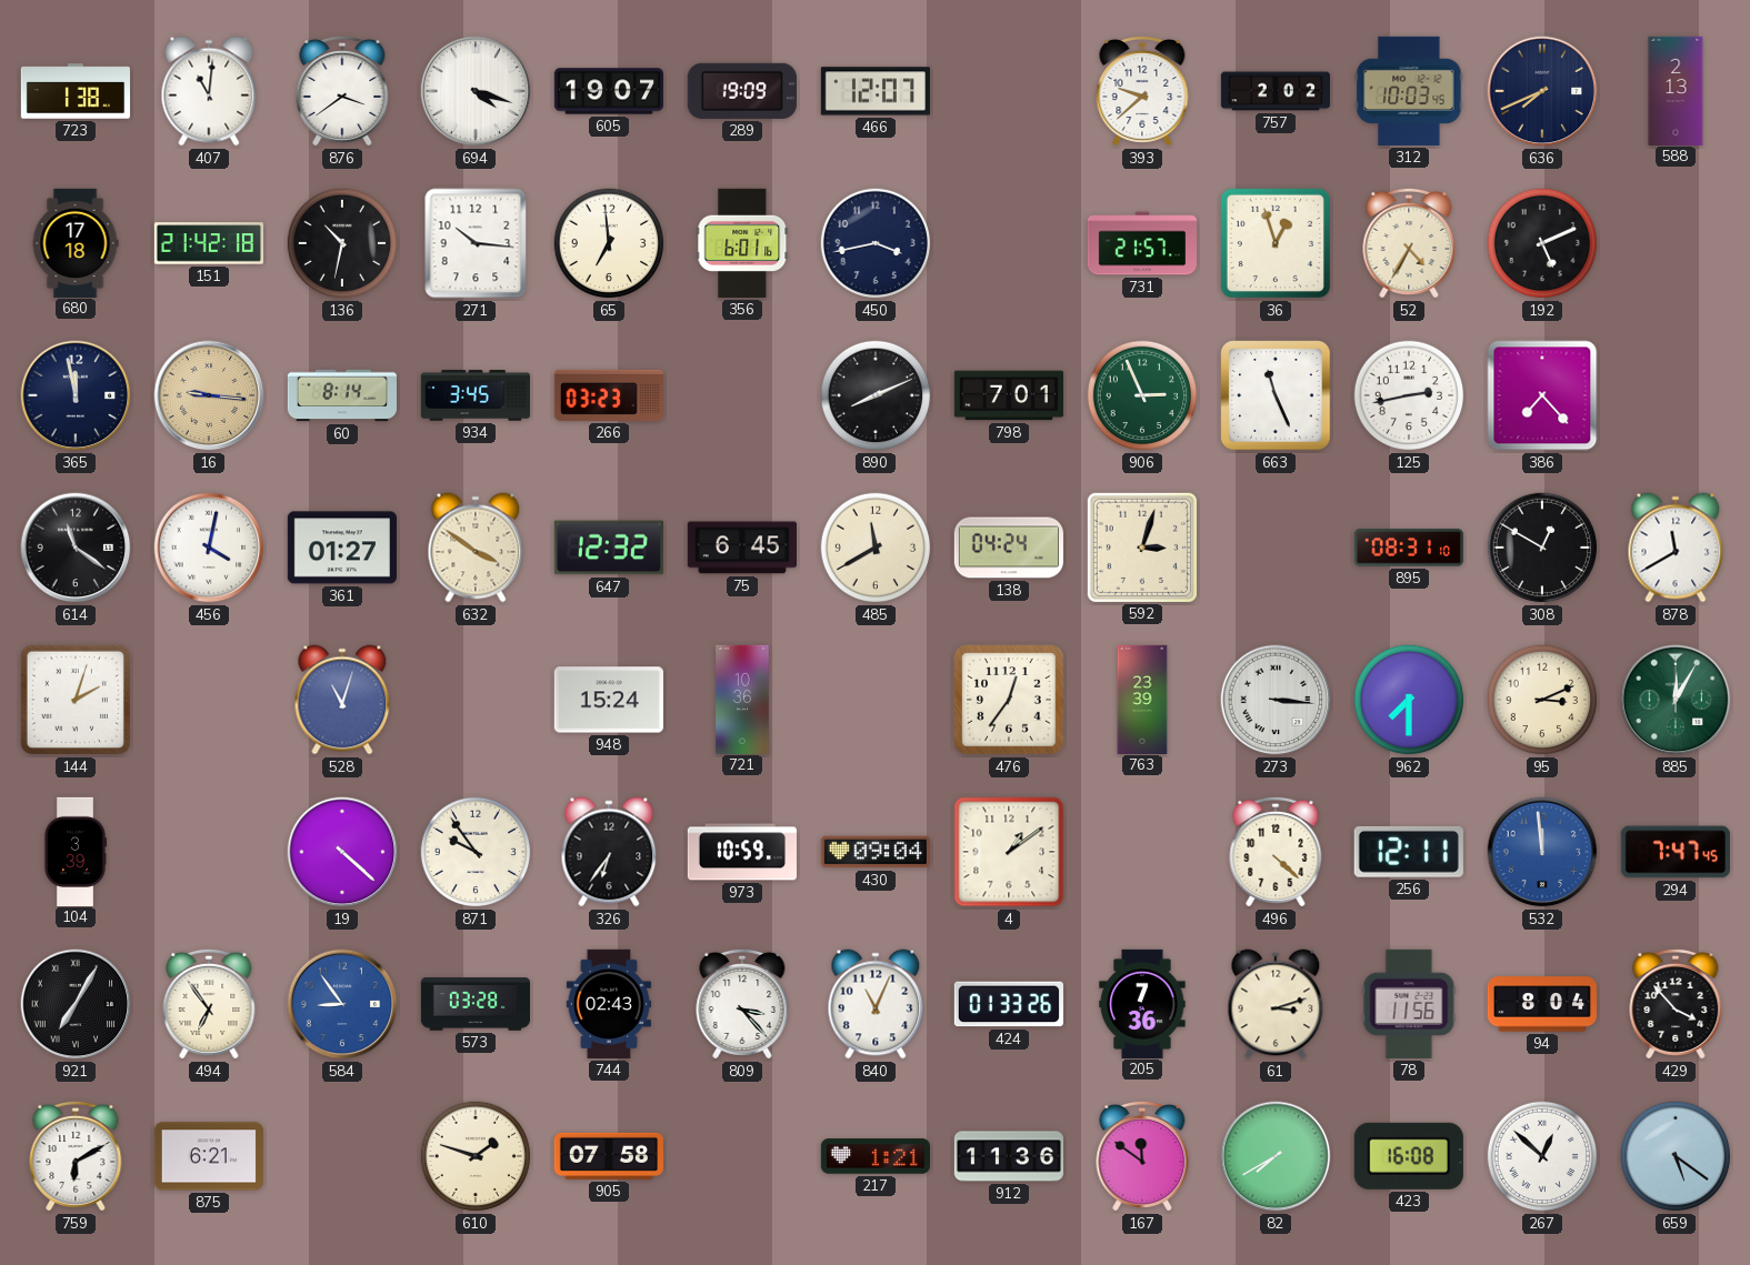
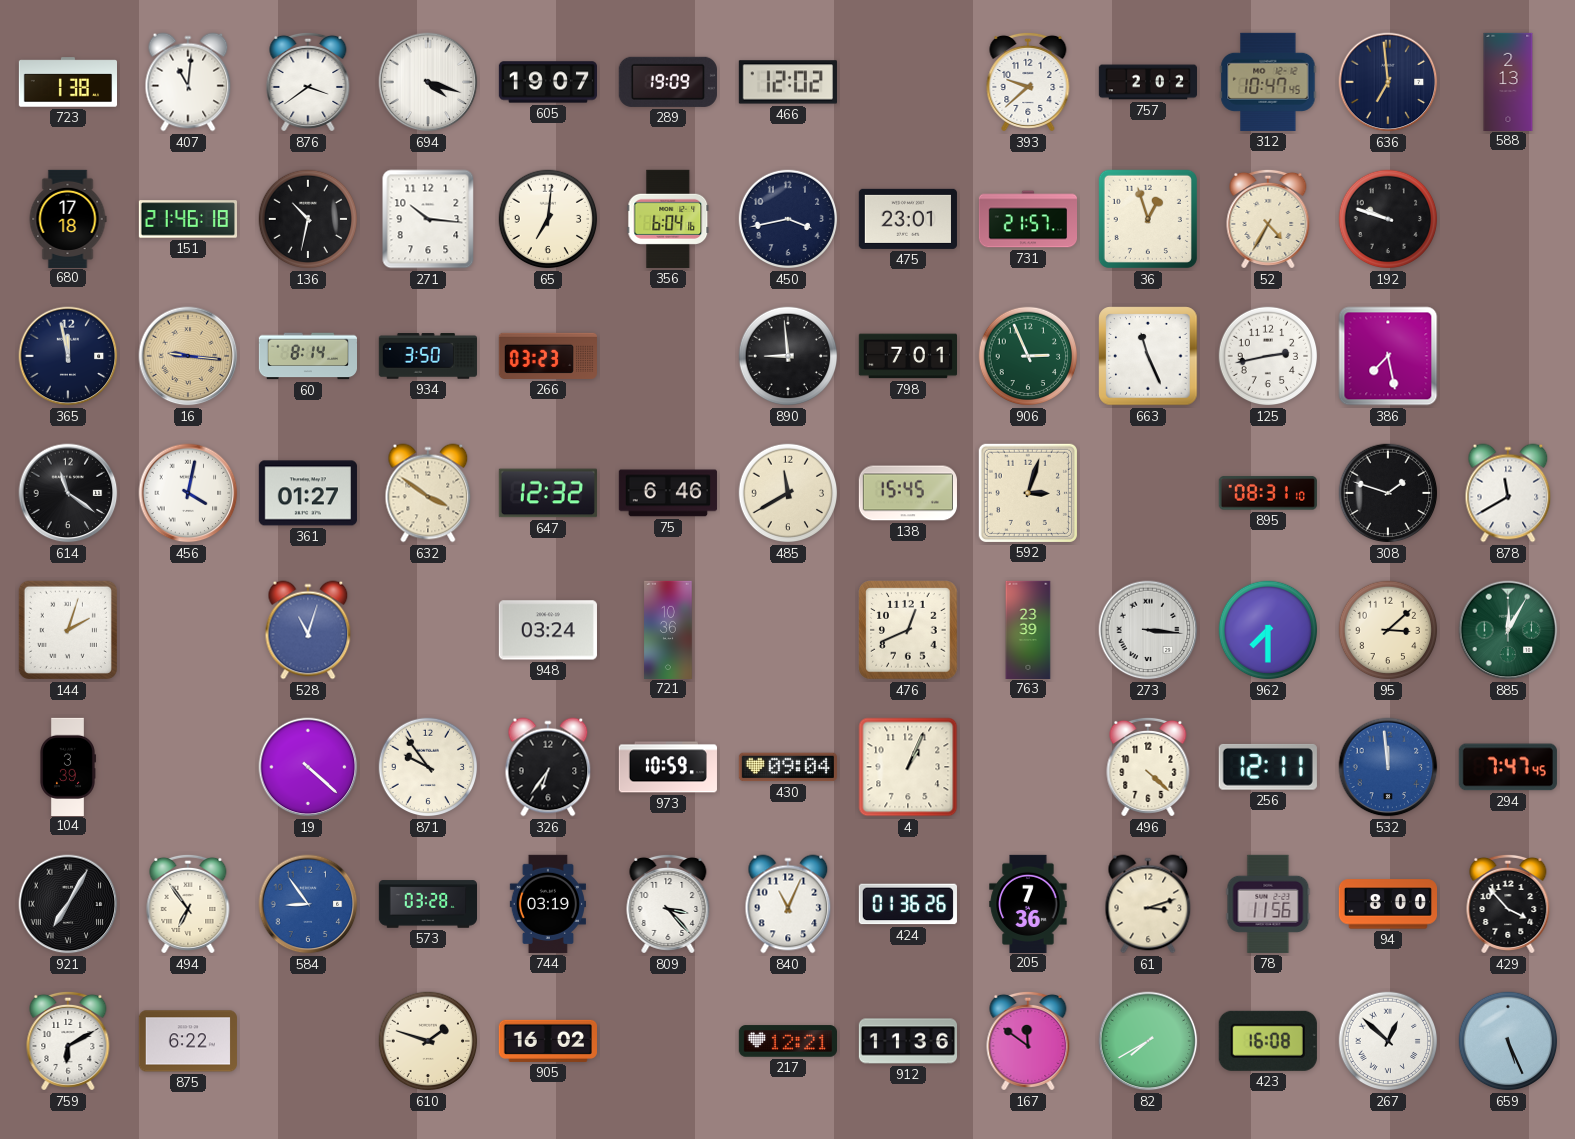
466: 12:07 -> 12:02 (788, 82)
312: 10:03 -> 10:47 (1268, 82)
636: 7:41 -> 6:59 (1388, 82)
151: 21:42 -> 21:46 (187, 219)
65: 6:59 -> 7:01 (548, 219)
356: 6:01 -> 6:04 (668, 219)
475: none -> 23:01 (908, 219)
192: 5:11 -> 9:48 (1388, 219)
934: 3:45 -> 3:50 (428, 356)
890: 8:11 -> 8:59 (788, 356)
386: 7:23 -> 7:28 (1388, 356)
75: 6:45 -> 6:46 (668, 493)
138: 04:24 -> 15:45 (908, 493)
308: 12:50 -> 1:48 (1388, 493)
948: 15:24 -> 03:24 (548, 630)
476: 12:36 -> 12:41 (908, 630)
95: 3:11 -> 3:08 (1388, 630)
4: 1:09 -> 1:04 (908, 767)
744: 02:43 -> 03:19 (547, 904)
424: 01:33 -> 01:36 (908, 904)
94: 8:04 -> 8:00 (1387, 904)
875: 6:21 -> 6:22 (188, 1041)
905: 07:58 -> 16:02 (548, 1041)
217: 1:21 -> 12:21 (787, 1041)
659: 5:21 -> 5:26 (1508, 1041)
